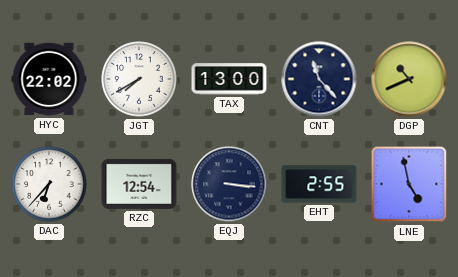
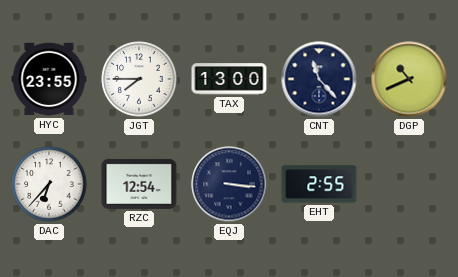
HYC: 22:02 -> 23:55 (49, 79)
JGT: 7:40 -> 7:45 (139, 79)
LNE: 4:58 -> none (409, 184)
